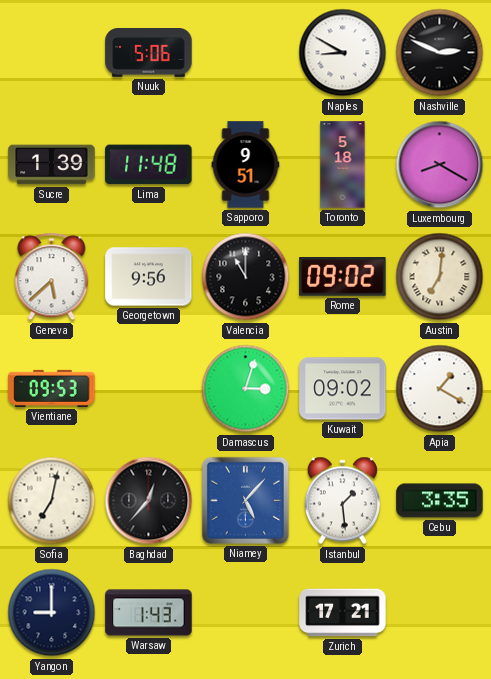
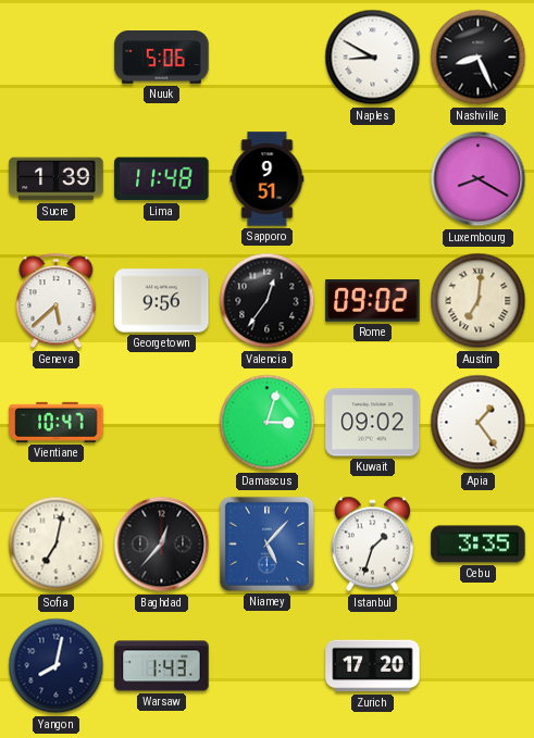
Nashville: 2:49 -> 8:26 (479, 58)
Toronto: 5:18 -> none (343, 165)
Valencia: 11:00 -> 12:36 (268, 301)
Vientiane: 09:53 -> 10:47 (57, 422)
Apia: 1:20 -> 1:24 (479, 423)
Istanbul: 1:29 -> 1:33 (372, 545)
Yangon: 9:00 -> 8:02 (57, 666)
Zurich: 17:21 -> 17:20 (373, 666)
